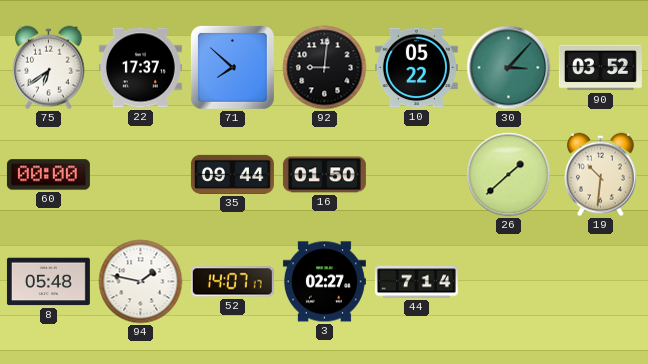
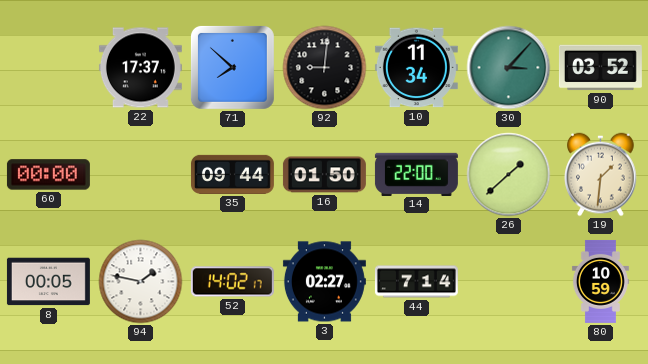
75: 6:39 -> none (49, 68)
10: 05:22 -> 11:34 (416, 68)
14: none -> 22:00 (416, 174)
19: 10:31 -> 1:31 (601, 175)
8: 05:48 -> 00:05 (48, 282)
52: 14:07 -> 14:02 (232, 282)
80: none -> 10:59 (600, 281)
